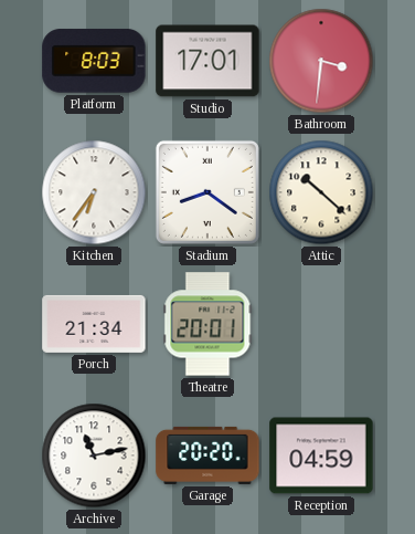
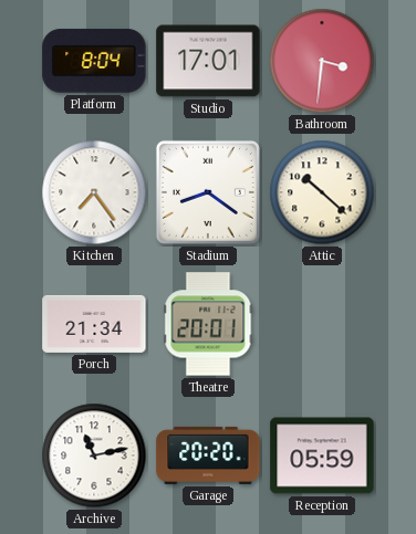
Platform: 8:03 -> 8:04 (94, 61)
Kitchen: 6:36 -> 7:24 (94, 192)
Reception: 04:59 -> 05:59 (322, 456)
